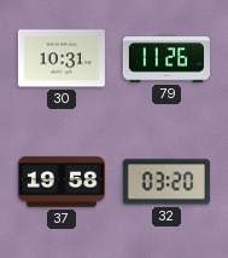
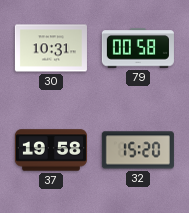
79: 11:26 -> 00:58 (138, 48)
32: 03:20 -> 15:20 (138, 150)
